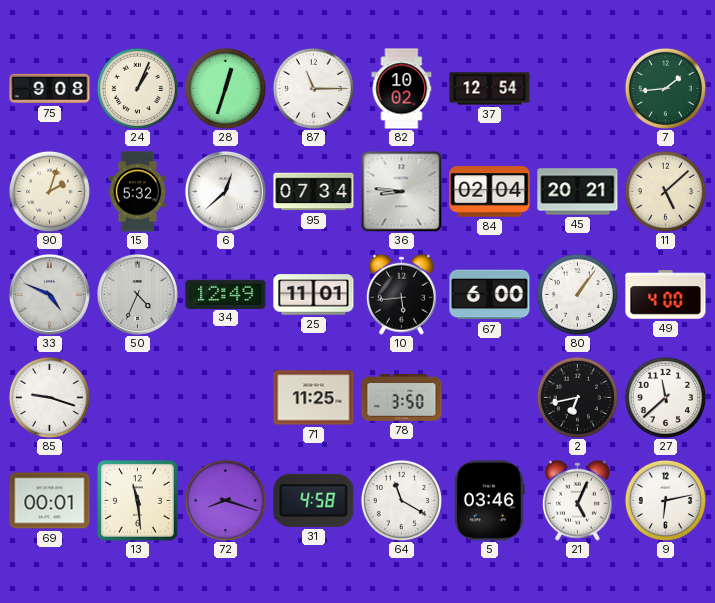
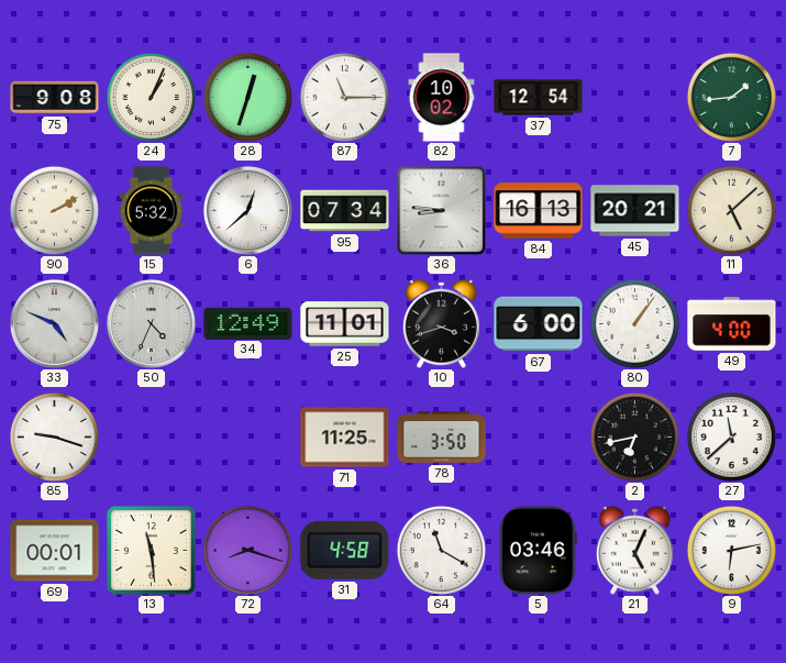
90: 2:03 -> 2:10 (54, 210)
84: 02:04 -> 16:13 (539, 211)
10: 5:44 -> 3:42 (441, 323)
